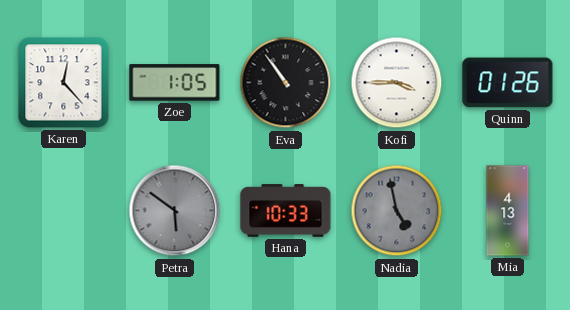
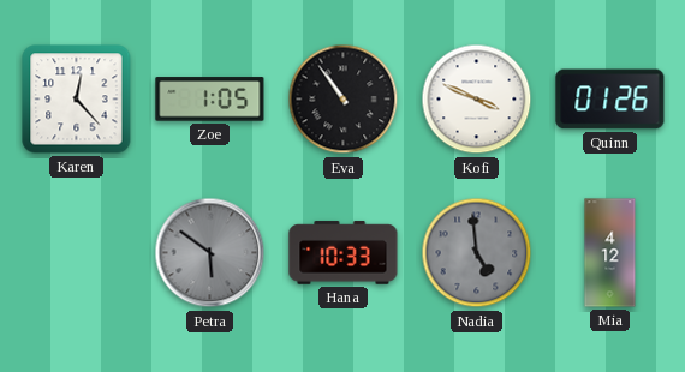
Kofi: 3:45 -> 3:49 (477, 100)
Nadia: 4:58 -> 4:59 (477, 253)
Mia: 4:13 -> 4:12 (610, 253)
